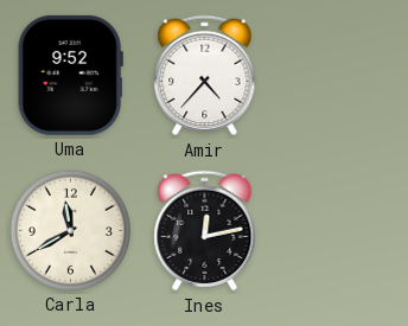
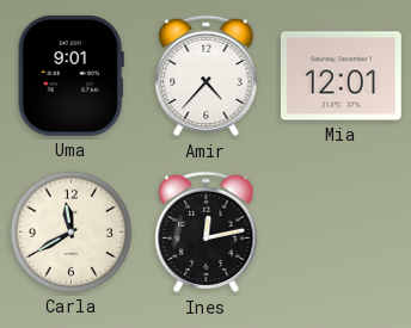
Uma: 9:52 -> 9:01 (70, 75)
Mia: none -> 12:01 (341, 76)
